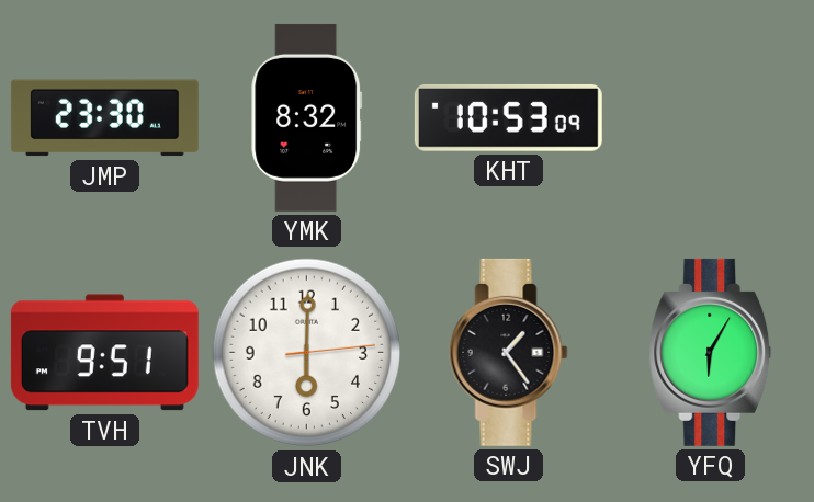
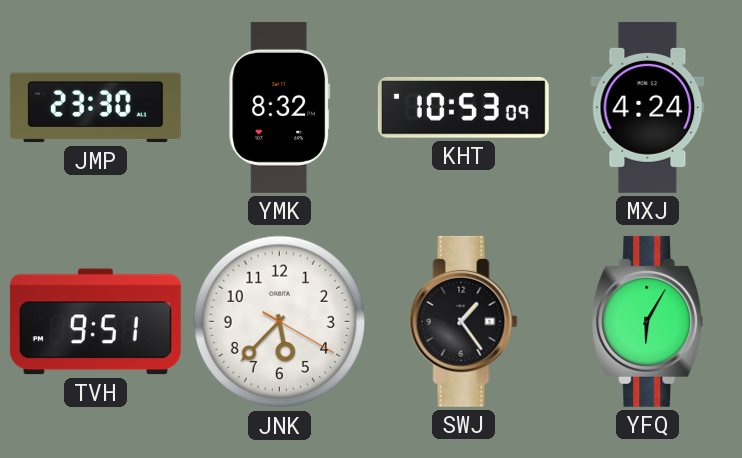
MXJ: none -> 4:24 (648, 107)
JNK: 6:00 -> 5:37 (280, 322)
